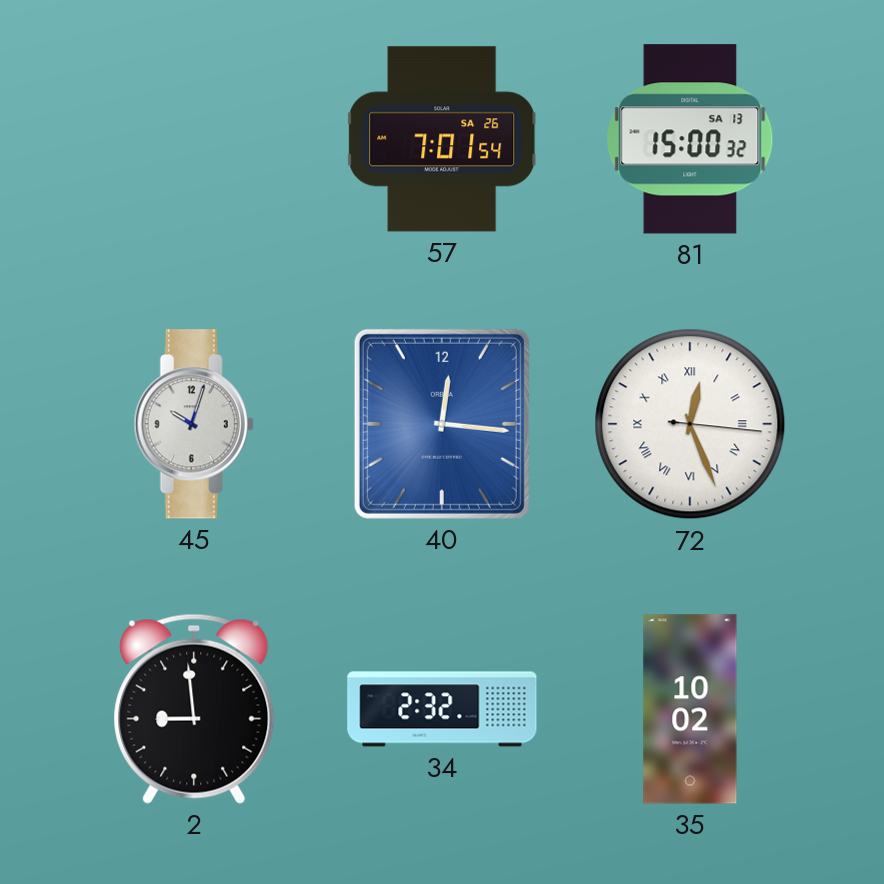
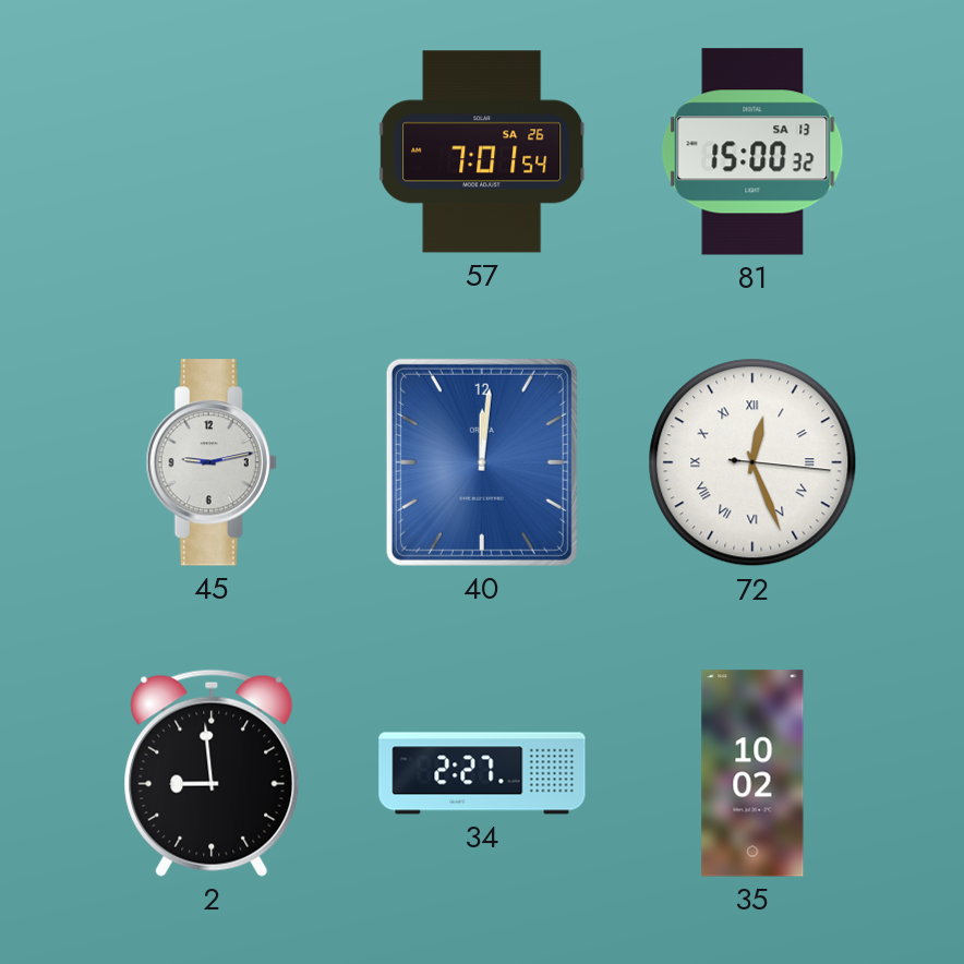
45: 10:03 -> 9:13 (212, 462)
40: 12:16 -> 12:01 (482, 462)
34: 2:32 -> 2:27 (482, 773)
